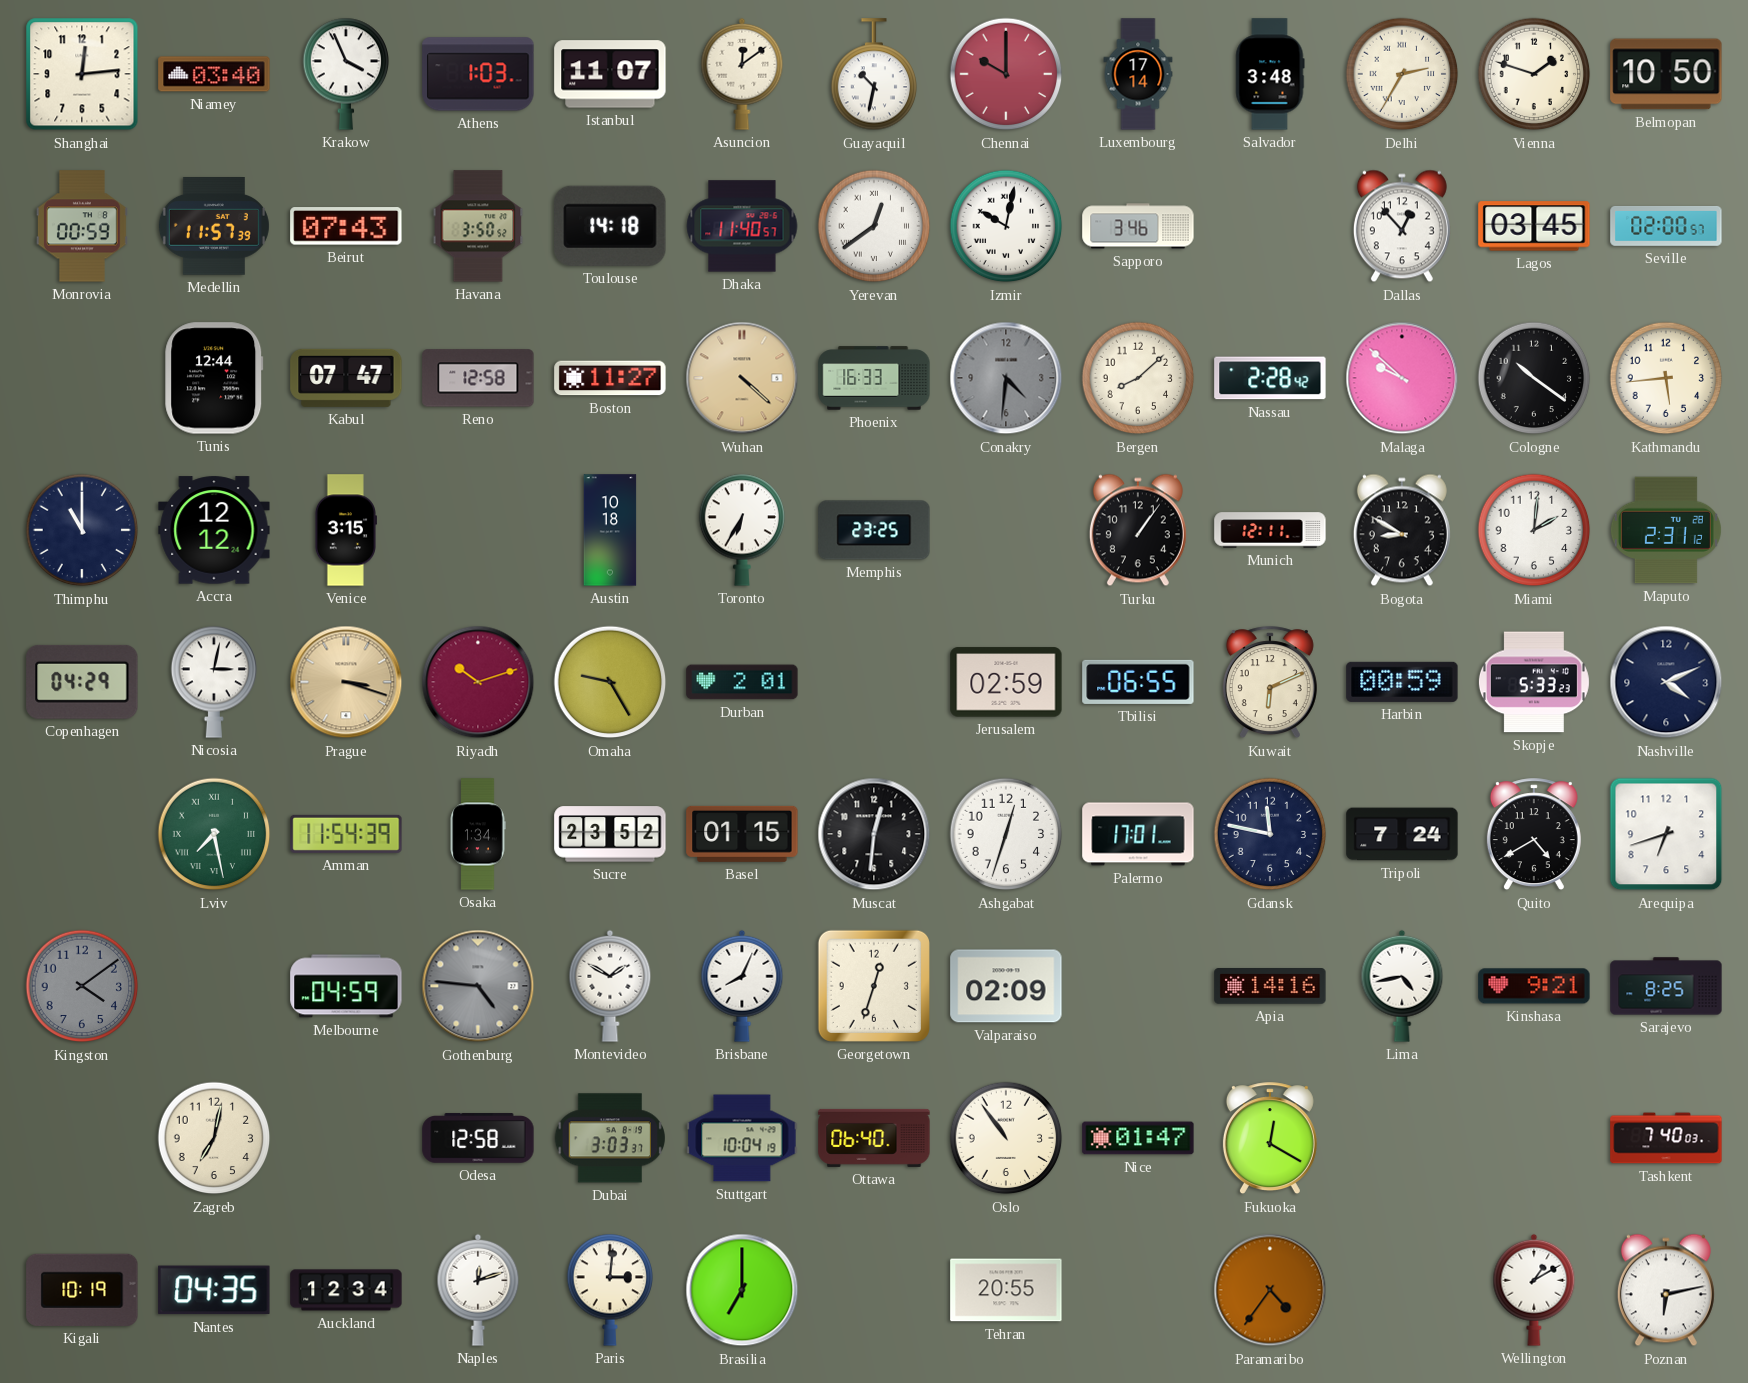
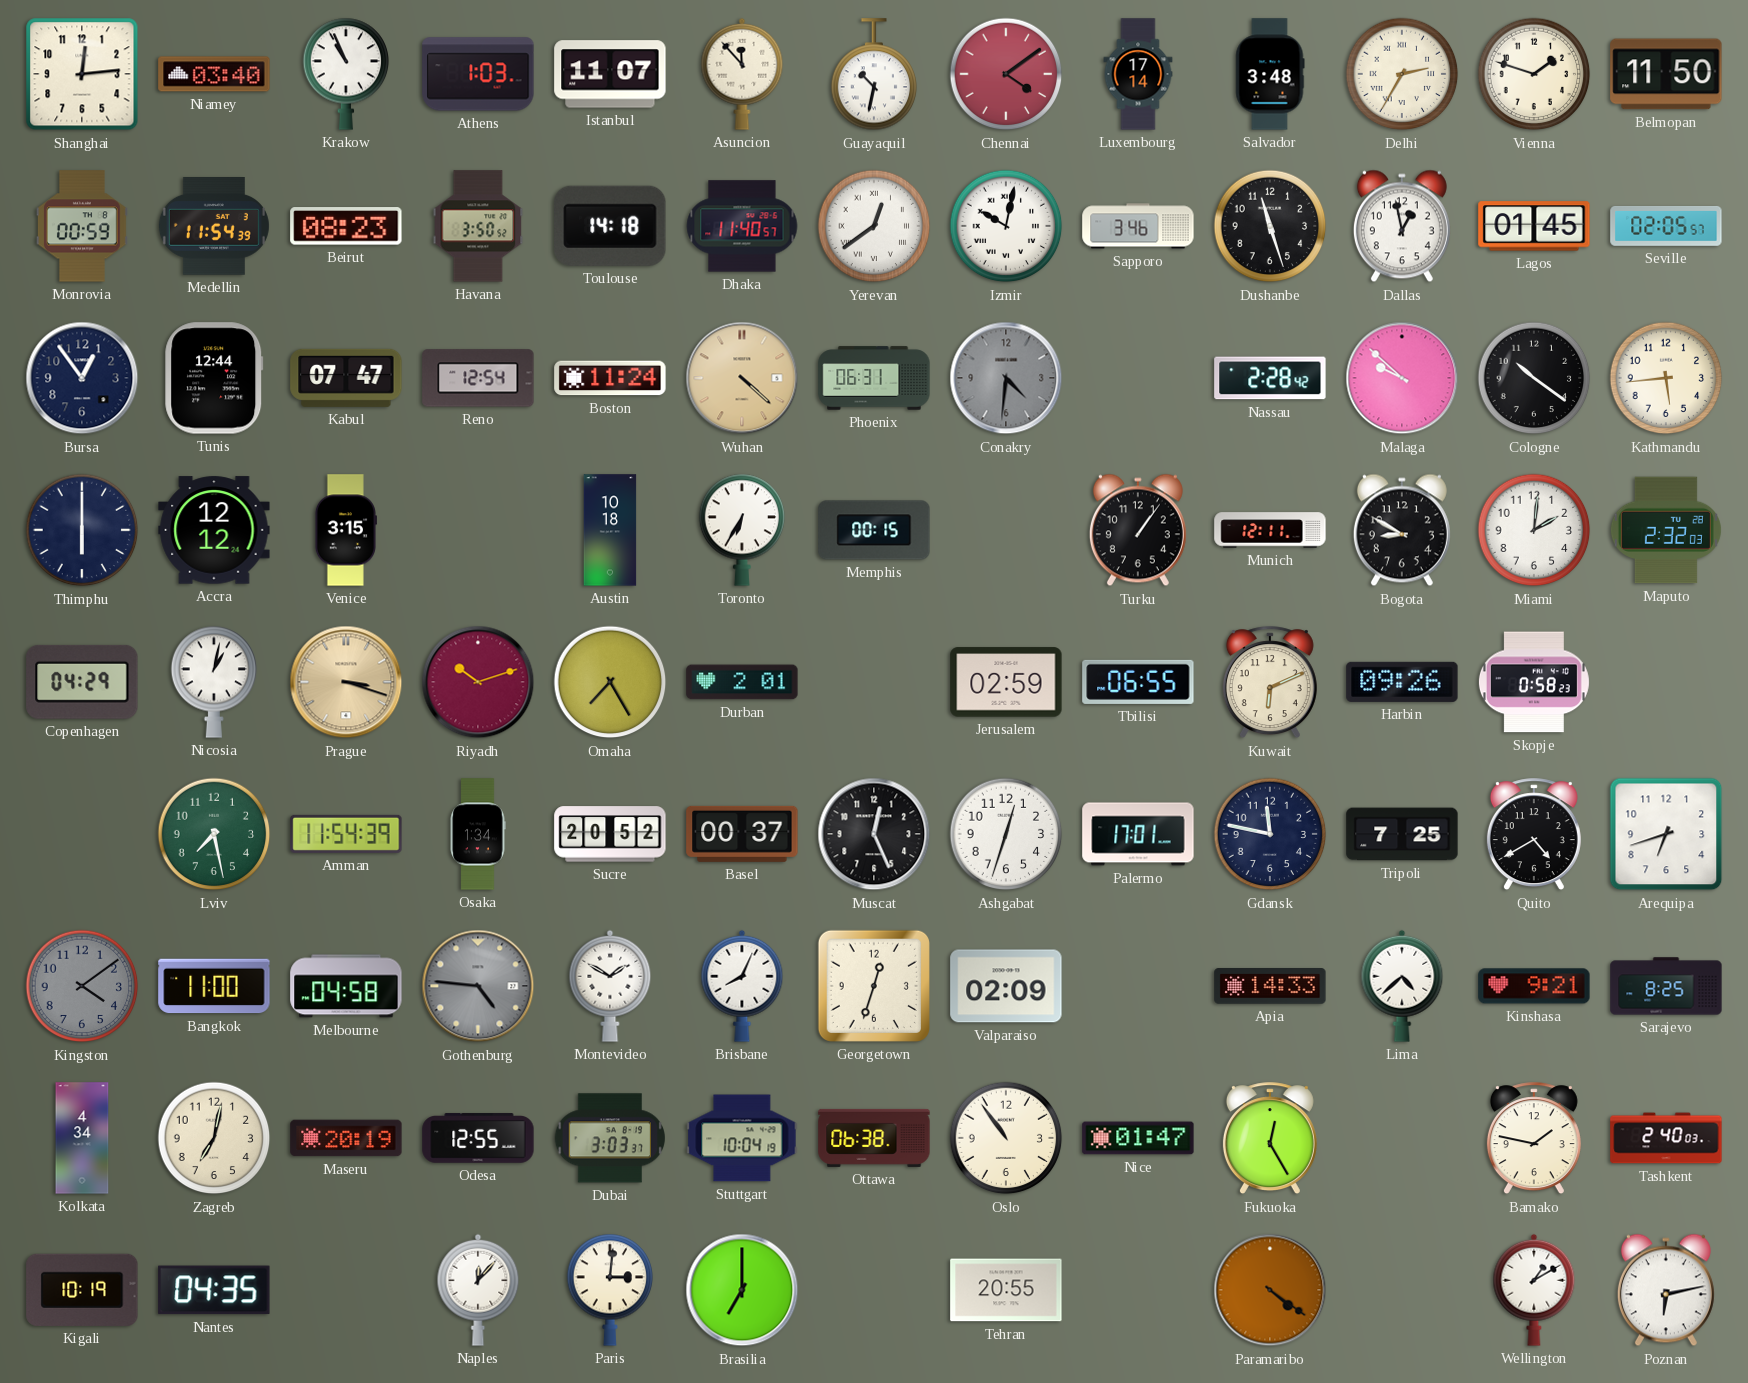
Krakow: 3:56 -> 10:56 (346, 74)
Asuncion: 12:09 -> 11:53 (742, 74)
Chennai: 10:00 -> 4:09 (1006, 74)
Belmopan: 10:50 -> 11:50 (1666, 74)
Medellin: 11:57 -> 11:54 (214, 227)
Beirut: 07:43 -> 08:23 (346, 226)
Dushanbe: none -> 11:27 (1270, 226)
Dallas: 12:53 -> 12:58 (1402, 226)
Lagos: 03:45 -> 01:45 (1534, 226)
Seville: 02:00 -> 02:05 (1666, 226)
Bursa: none -> 12:54 (82, 378)
Reno: 12:58 -> 12:54 (478, 378)
Boston: 11:27 -> 11:24 (610, 378)
Phoenix: 16:33 -> 06:31 (874, 378)
Bergen: 8:08 -> none (1138, 378)
Thimphu: 11:00 -> 6:00 (82, 530)
Memphis: 23:25 -> 00:15 (874, 530)
Maputo: 2:31 -> 2:32 (1666, 530)
Nicosia: 3:02 -> 1:02 (214, 682)
Omaha: 9:25 -> 7:25 (610, 682)
Harbin: 00:59 -> 09:26 (1402, 682)
Skopje: 5:33 -> 0:58 (1534, 682)
Nashville: 4:11 -> none (1666, 682)
Lviv numerals: Roman -> Arabic (214, 834)
Sucre: 23:52 -> 20:52 (610, 834)
Basel: 01:15 -> 00:37 (742, 834)
Muscat: 12:31 -> 12:26 (874, 834)
Tripoli: 7:24 -> 7:25 (1402, 834)
Bangkok: none -> 11:00 (214, 986)
Melbourne: 04:59 -> 04:58 (346, 986)
Apia: 14:16 -> 14:33 (1270, 986)
Lima: 4:43 -> 4:38 (1402, 986)
Kolkata: none -> 4:34 (82, 1138)
Maseru: none -> 20:19 (346, 1138)
Odesa: 12:58 -> 12:55 (478, 1138)
Ottawa: 06:40 -> 06:38 (874, 1138)
Fukuoka: 12:20 -> 12:25 (1270, 1139)
Bamako: none -> 1:47 (1534, 1139)
Tashkent: 7:40 -> 2:40 (1666, 1138)
Auckland: 12:34 -> none (346, 1290)
Naples: 12:12 -> 12:07 (478, 1290)
Paramaribo: 4:36 -> 4:21 (1270, 1290)
